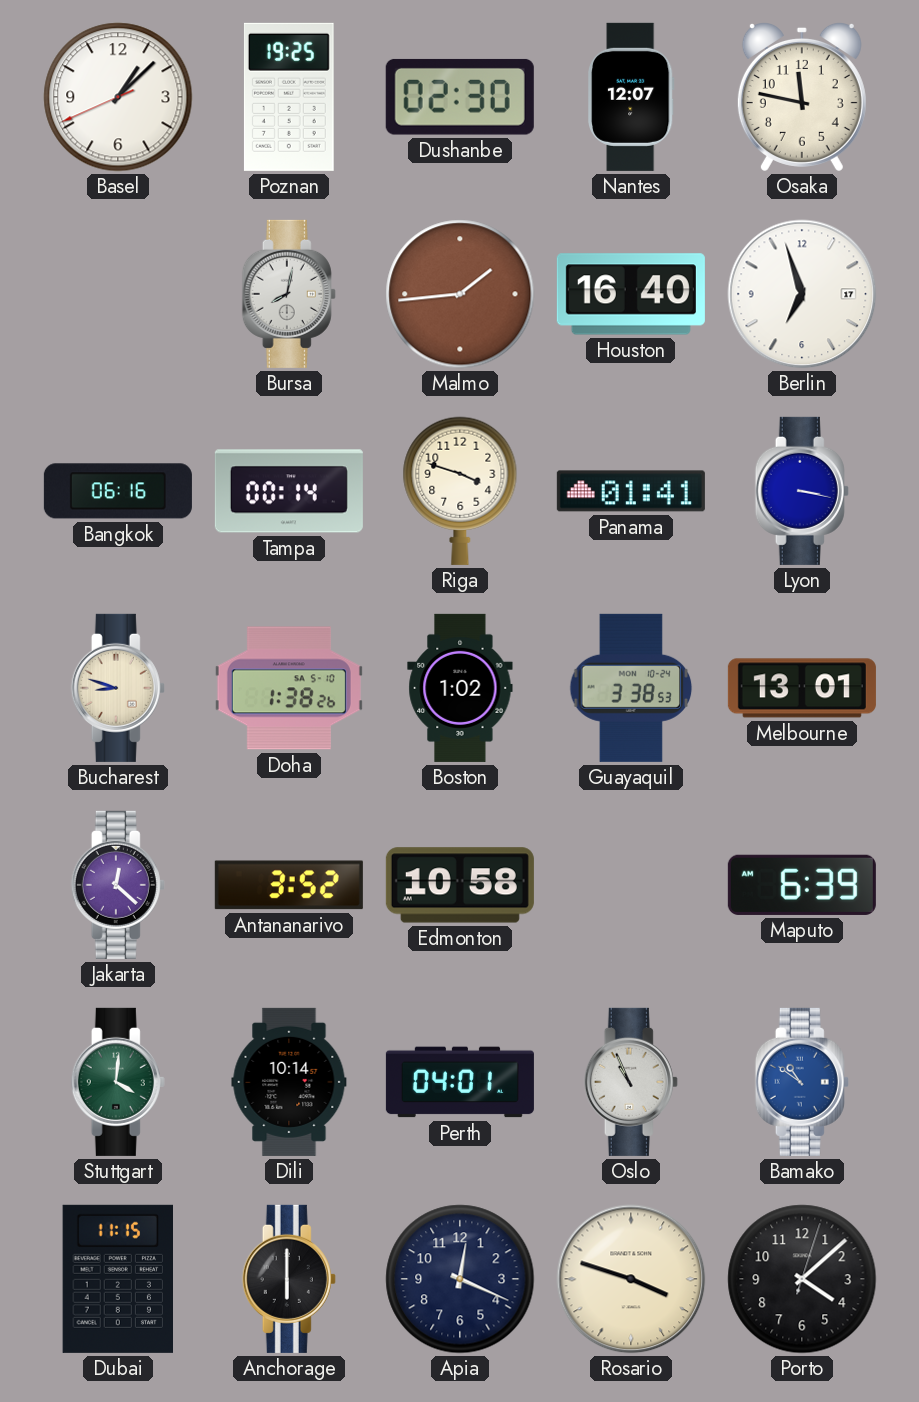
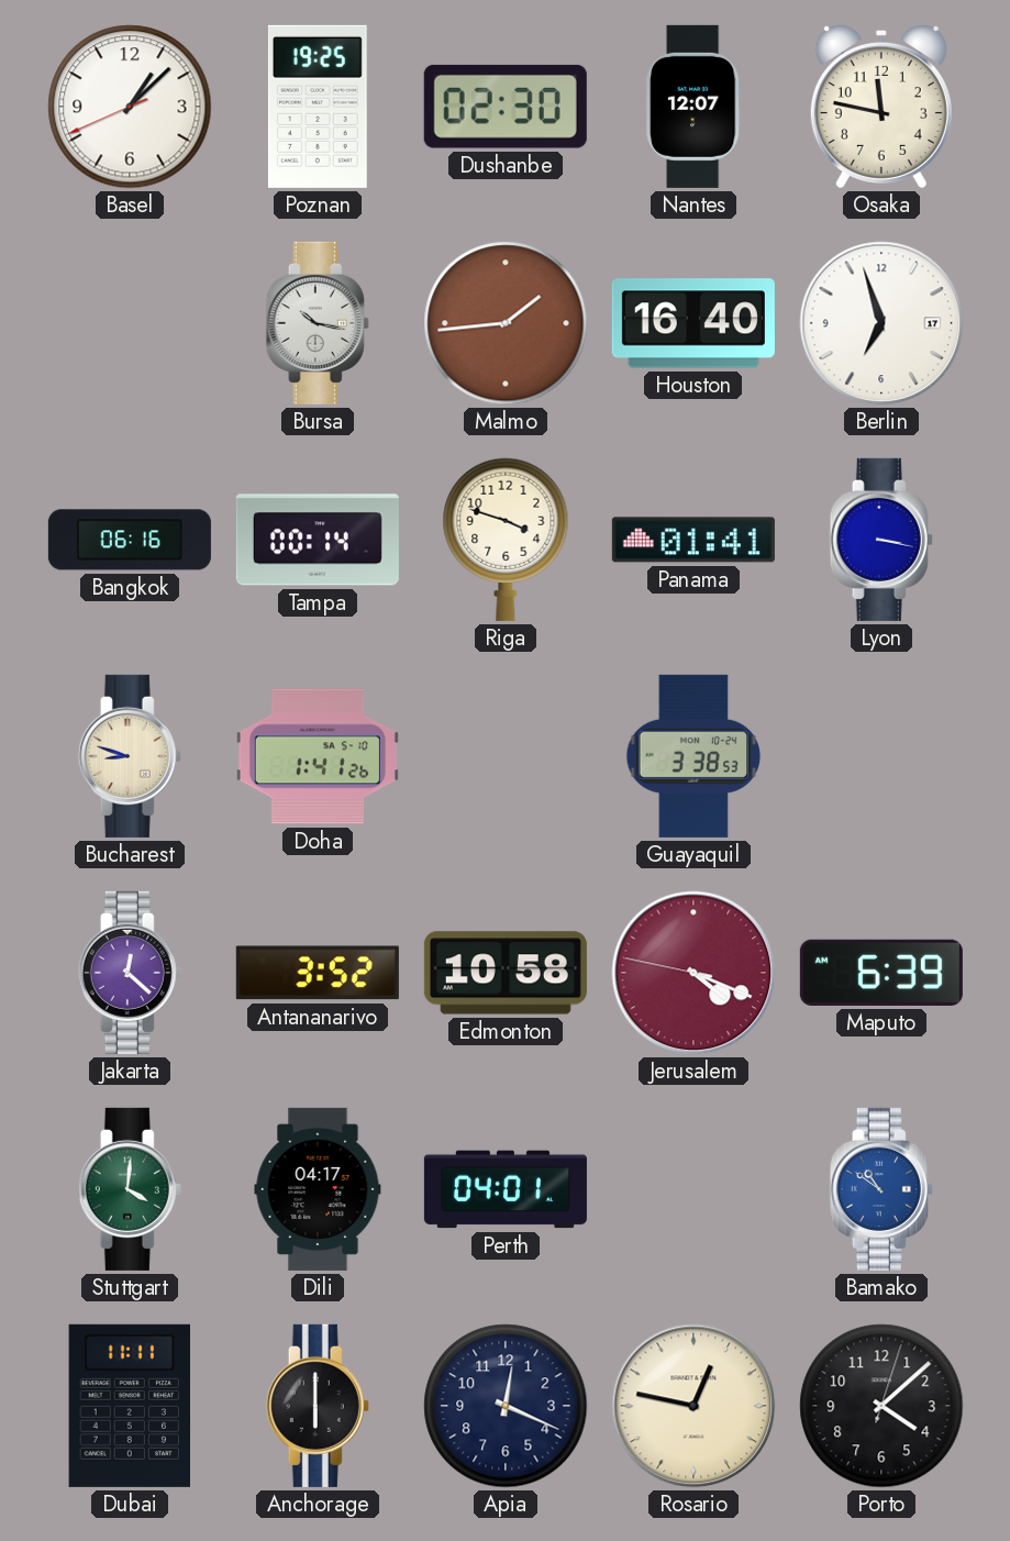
Bursa: 8:02 -> 10:17 (318, 323)
Doha: 1:38 -> 1:41 (318, 756)
Boston: 1:02 -> none (460, 688)
Melbourne: 13:01 -> none (802, 688)
Jerusalem: none -> 4:18 (693, 973)
Dili: 10:14 -> 04:17 (318, 1189)
Oslo: 10:56 -> none (631, 1082)
Dubai: 11:15 -> 11:11 (129, 1406)
Rosario: 3:48 -> 12:47 (693, 1406)
